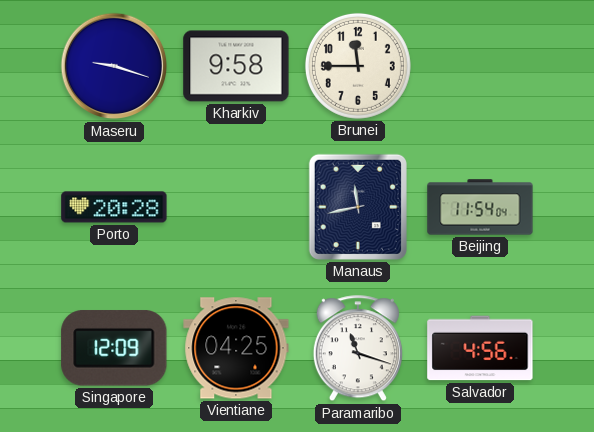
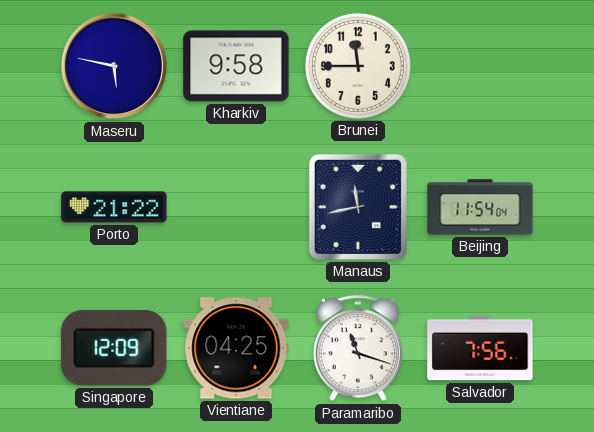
Maseru: 9:18 -> 5:47 (114, 66)
Porto: 20:28 -> 21:22 (114, 207)
Salvador: 4:56 -> 7:56 (480, 348)
